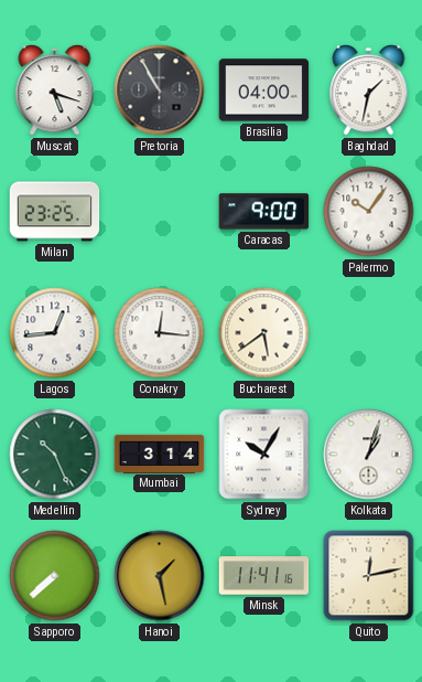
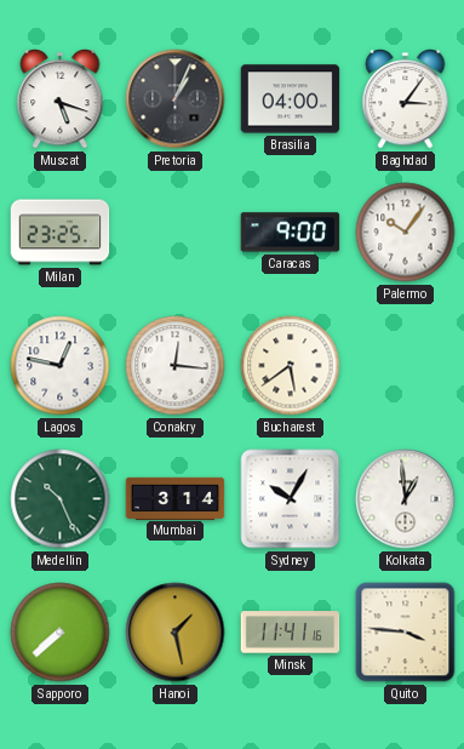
Pretoria: 10:55 -> 1:04 (176, 99)
Baghdad: 1:32 -> 3:06 (406, 99)
Lagos: 12:44 -> 12:47 (61, 366)
Kolkata: 1:03 -> 12:59 (406, 499)
Quito: 12:13 -> 3:46 (406, 633)
